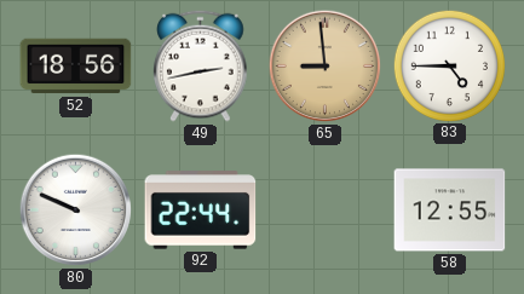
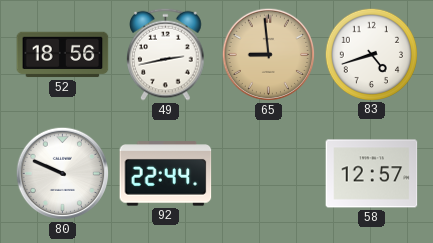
83: 4:45 -> 4:42 (371, 54)
58: 12:55 -> 12:57 (372, 174)
